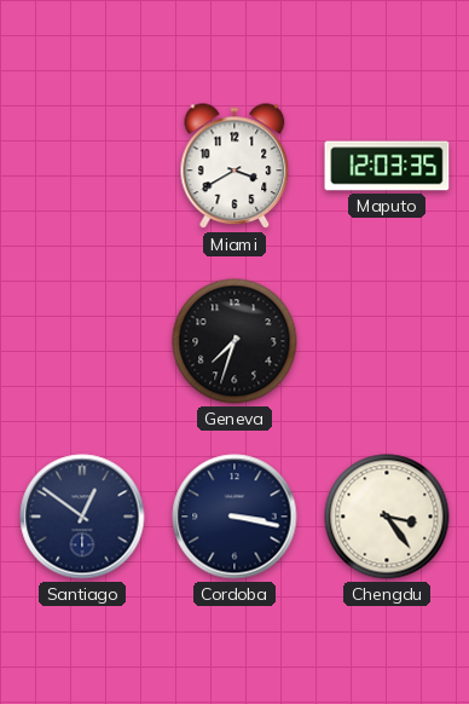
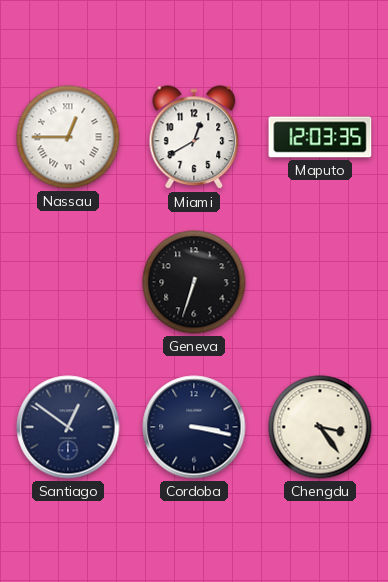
Nassau: none -> 12:45 (68, 137)
Miami: 3:40 -> 12:40 (194, 138)
Geneva: 7:33 -> 6:33 (194, 282)
